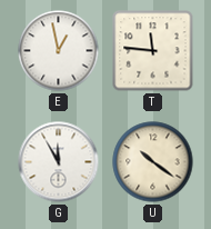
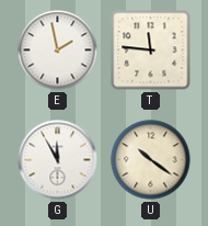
E: 12:58 -> 1:58 (58, 50)
